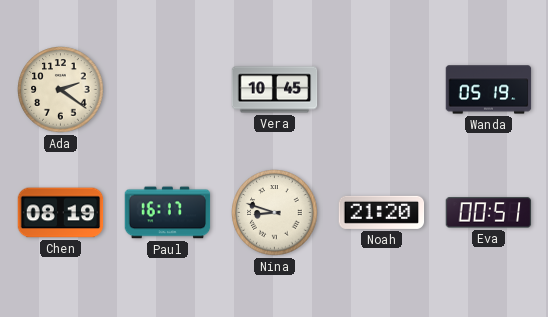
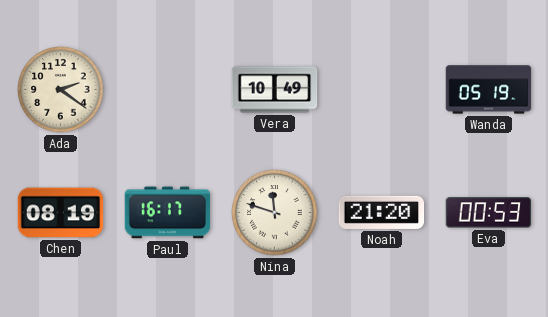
Vera: 10:45 -> 10:49 (275, 90)
Nina: 8:48 -> 11:48 (275, 213)
Eva: 00:51 -> 00:53 (489, 213)
